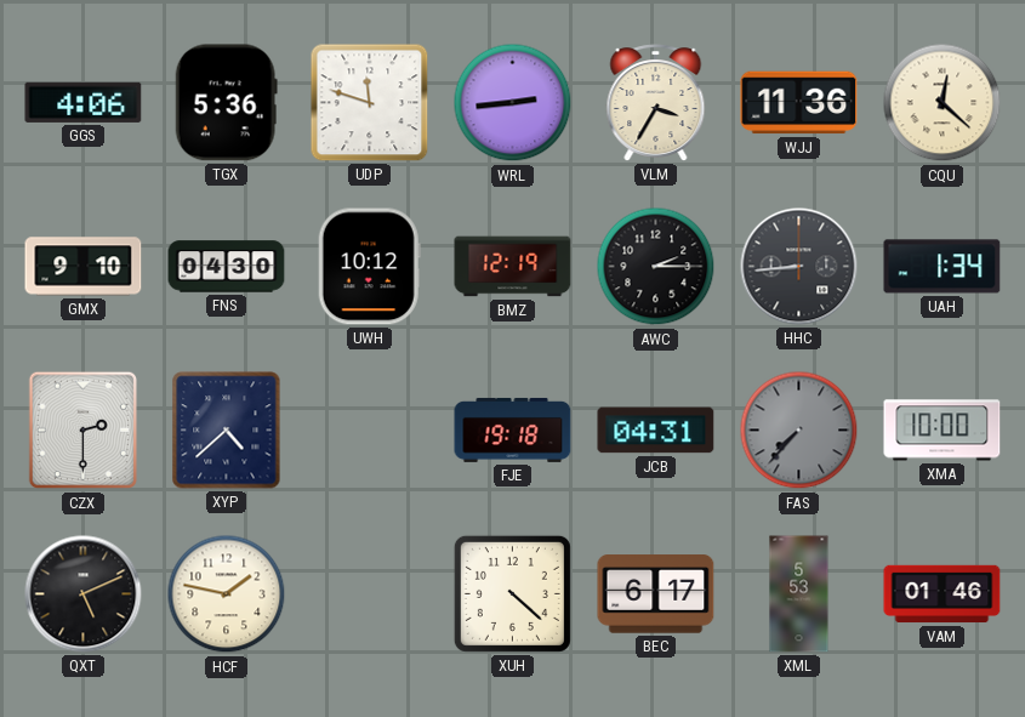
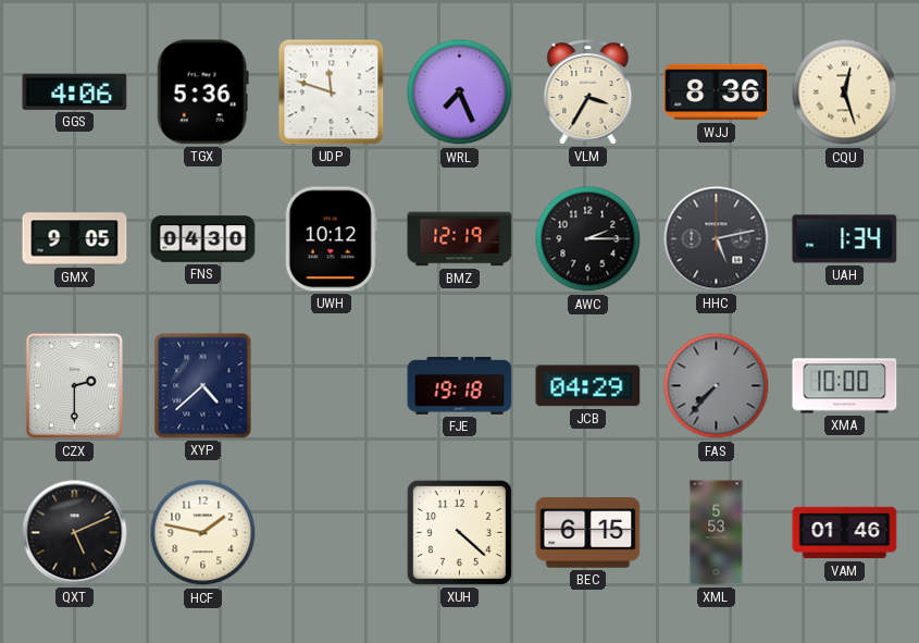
WRL: 2:44 -> 7:26 (460, 92)
WJJ: 11:36 -> 8:36 (717, 92)
CQU: 12:22 -> 12:27 (845, 92)
GMX: 9:10 -> 9:05 (75, 239)
HHC: 8:44 -> 5:13 (717, 239)
JCB: 04:31 -> 04:29 (588, 386)
BEC: 6:17 -> 6:15 (588, 533)
